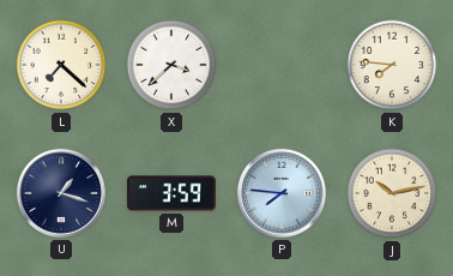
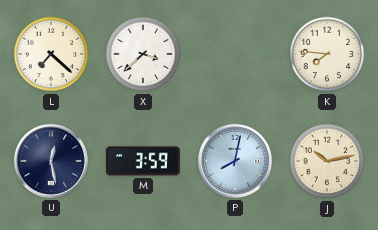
U: 1:18 -> 12:28 (51, 161)
P: 7:46 -> 8:02 (235, 161)
